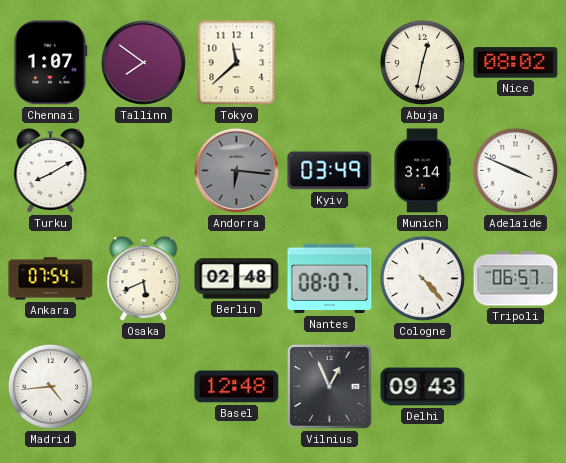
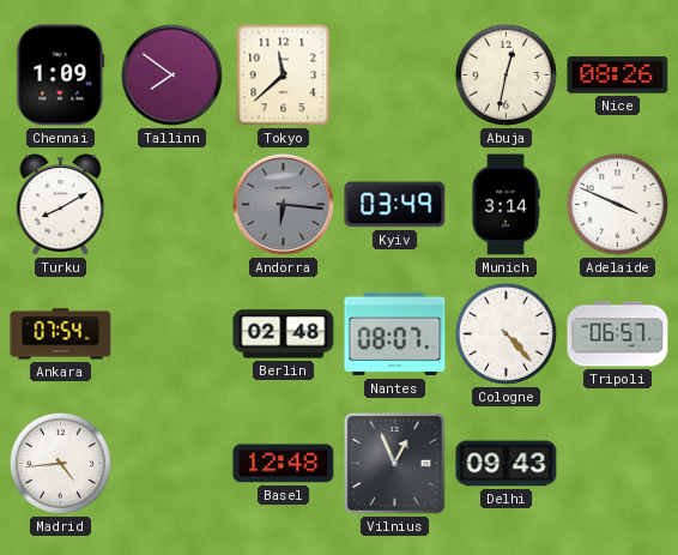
Chennai: 1:07 -> 1:09 (61, 76)
Nice: 08:02 -> 08:26 (618, 76)
Osaka: 5:41 -> none (144, 279)
